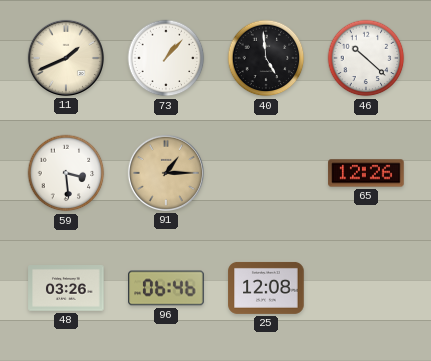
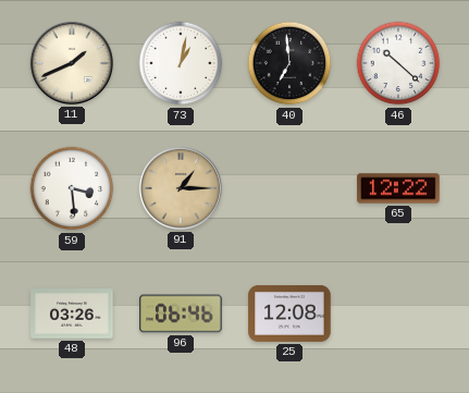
73: 1:07 -> 1:02 (181, 63)
40: 4:59 -> 6:59 (289, 63)
65: 12:26 -> 12:22 (398, 188)
